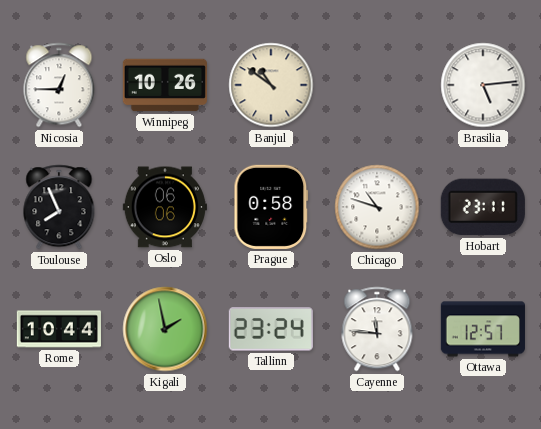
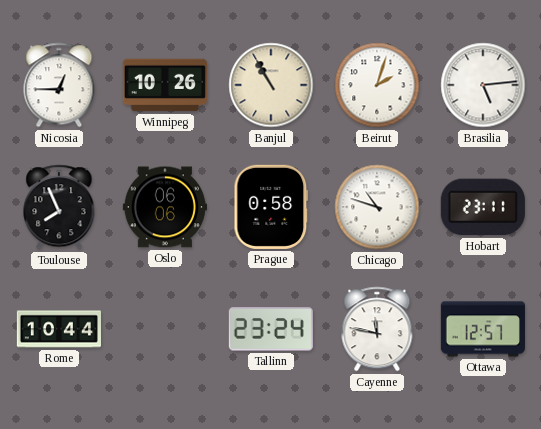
Banjul: 10:51 -> 10:55 (271, 85)
Beirut: none -> 2:03 (377, 85)
Kigali: 1:58 -> none (165, 329)
Cayenne: 11:46 -> 11:47 (377, 329)
